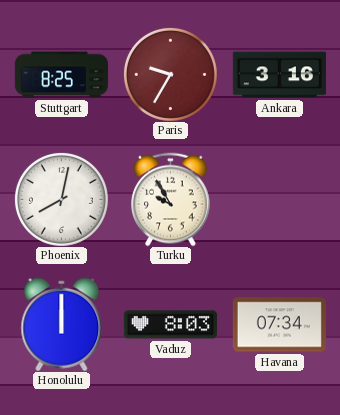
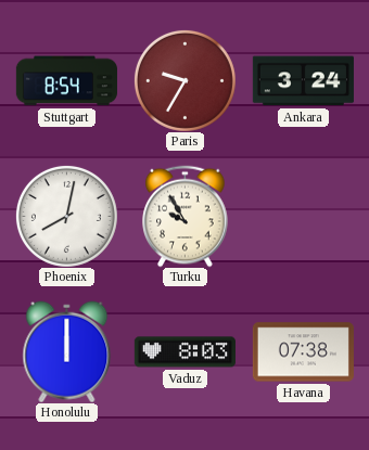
Stuttgart: 8:25 -> 8:54 (66, 81)
Ankara: 3:16 -> 3:24 (303, 81)
Havana: 07:34 -> 07:38 (303, 352)
